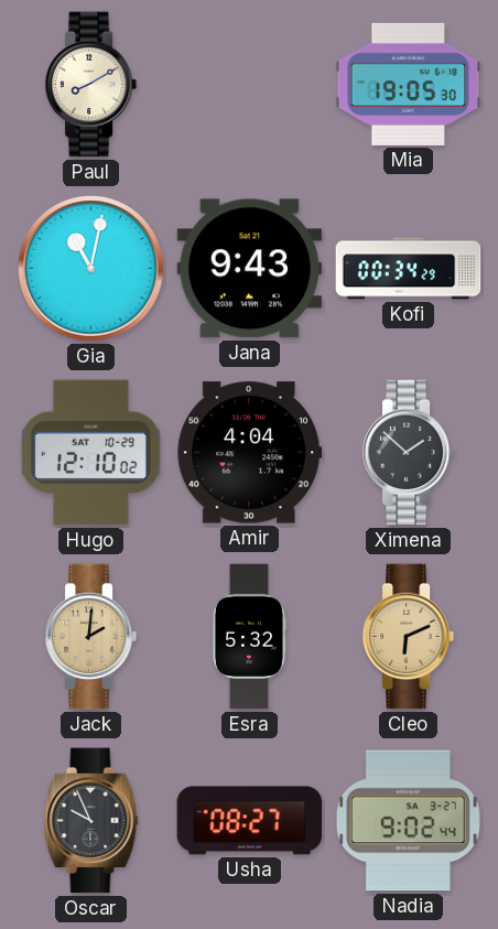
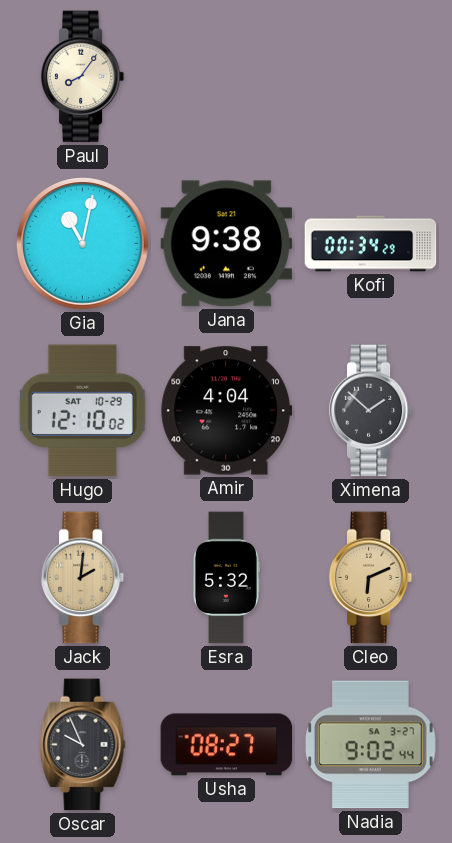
Paul: 8:10 -> 8:06 (83, 77)
Mia: 19:05 -> none (409, 84)
Jana: 9:43 -> 9:38 (227, 244)
